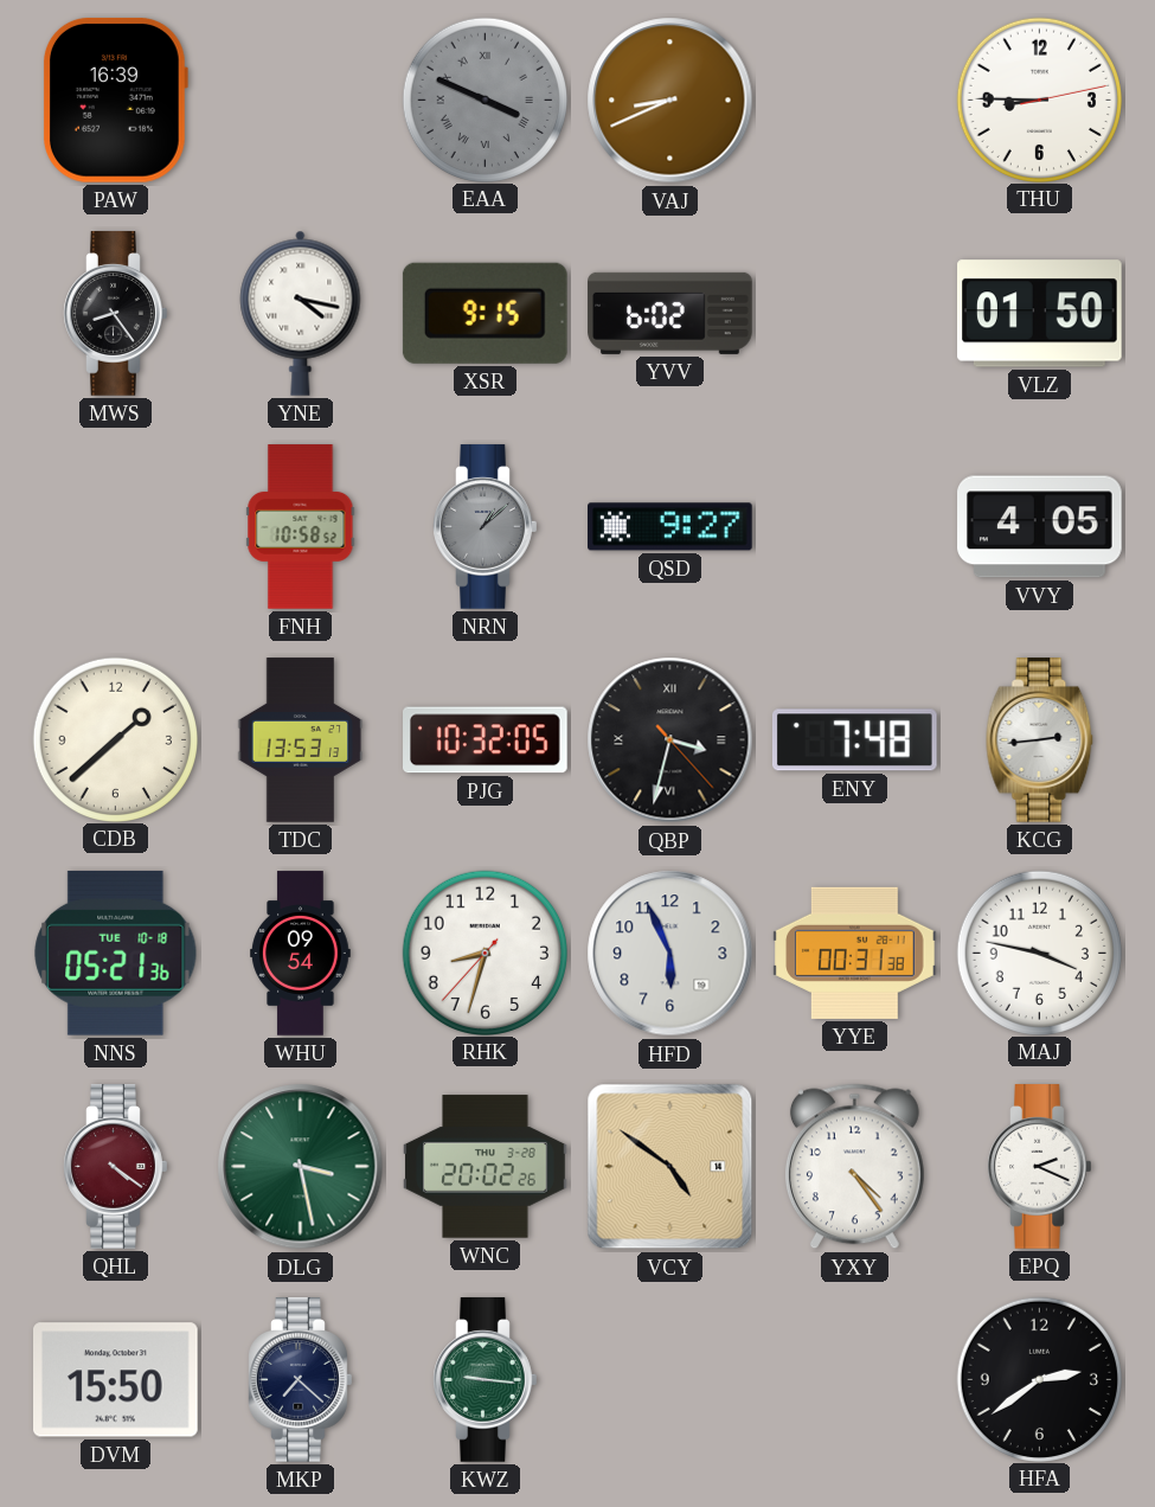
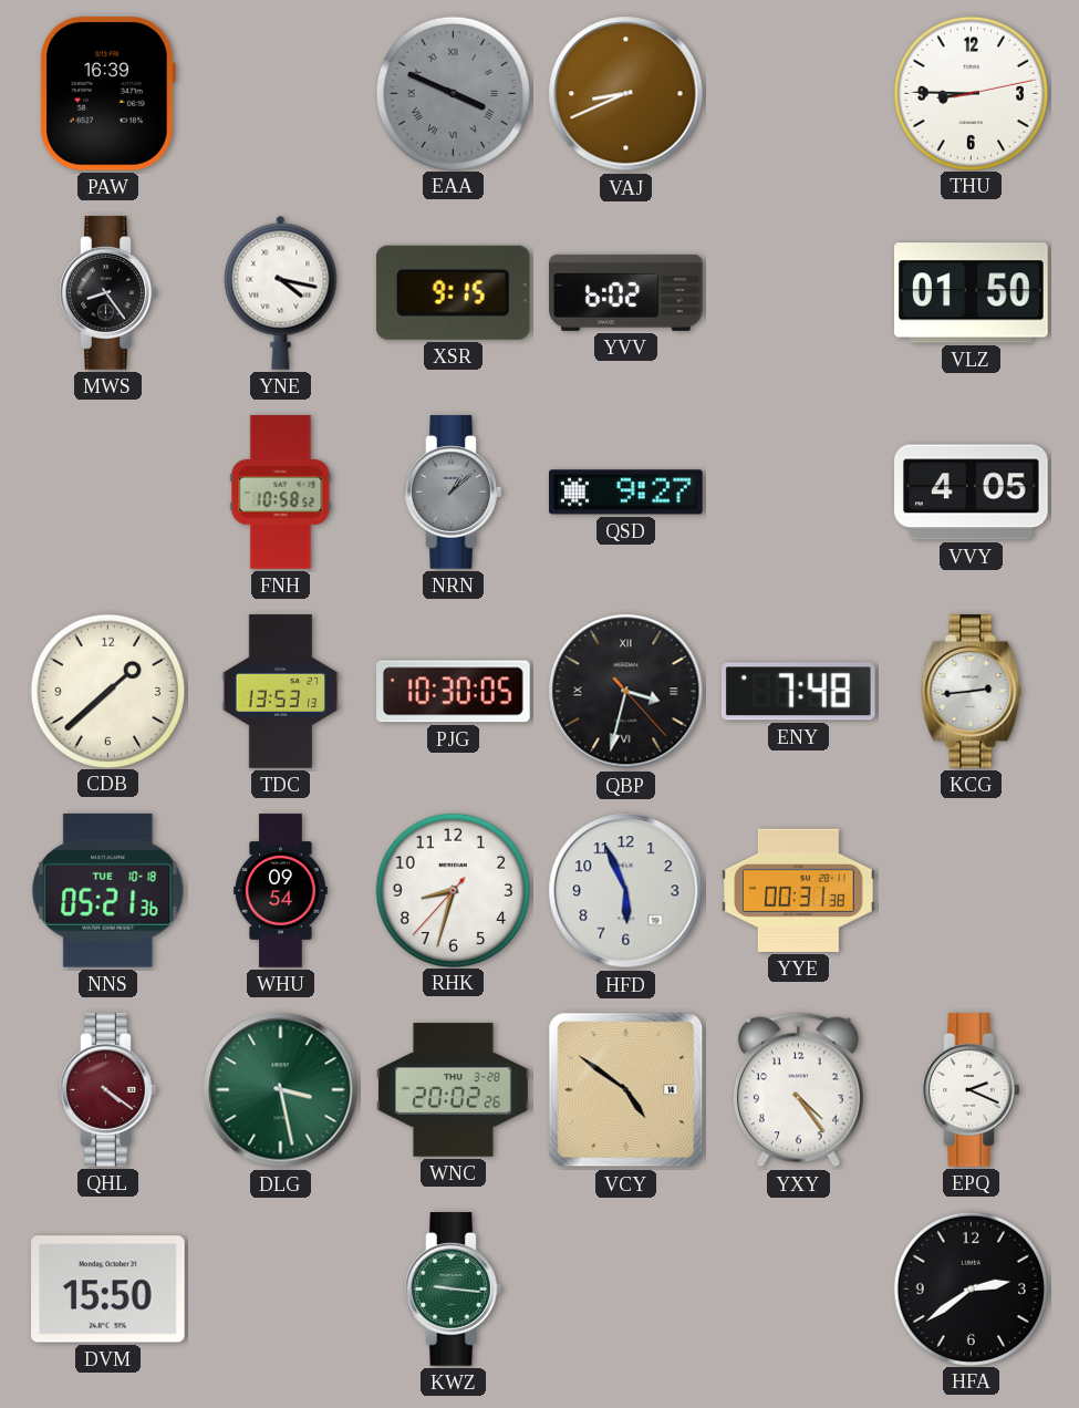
PJG: 10:32 -> 10:30 (454, 692)
MAJ: 3:47 -> none (1039, 953)
MKP: 7:22 -> none (301, 1380)
